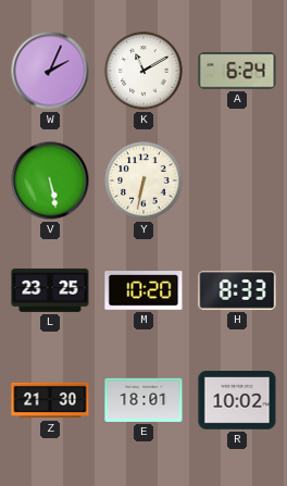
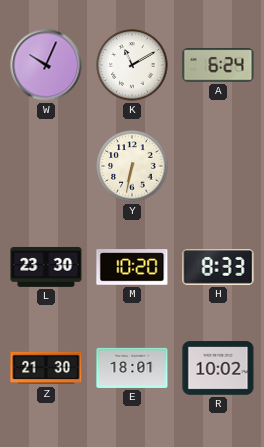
W: 2:04 -> 10:04 (46, 65)
V: 5:28 -> none (50, 180)
L: 23:25 -> 23:30 (46, 267)
